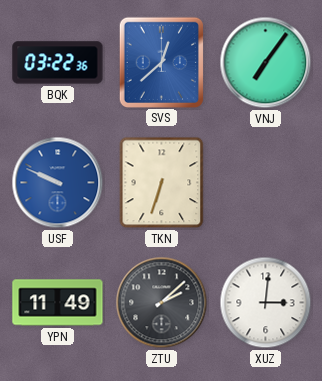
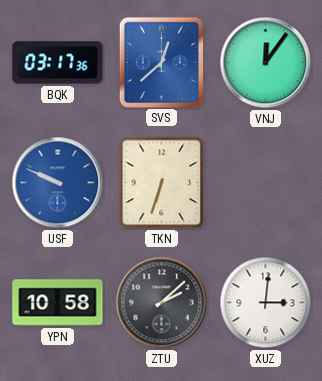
BQK: 03:22 -> 03:17 (58, 63)
VNJ: 7:06 -> 12:06 (266, 63)
YPN: 11:49 -> 10:58 (58, 303)
